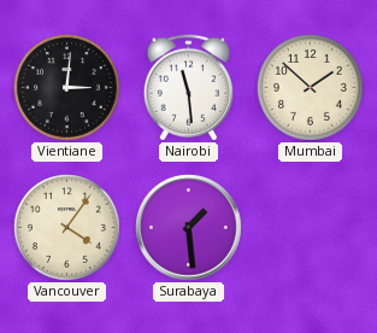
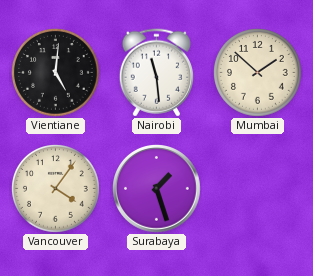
Vientiane: 3:01 -> 5:01 (56, 73)
Surabaya: 1:29 -> 1:27 (157, 189)
